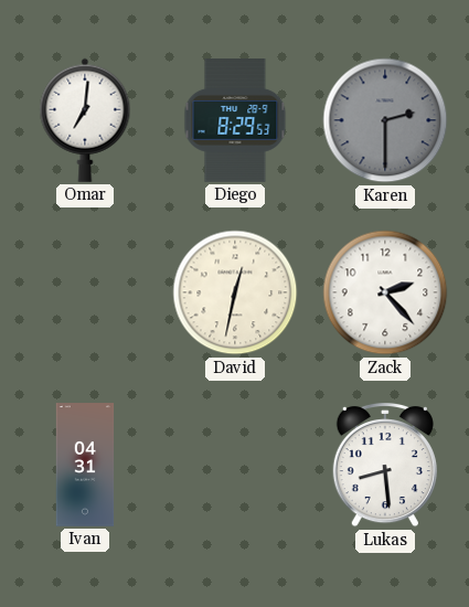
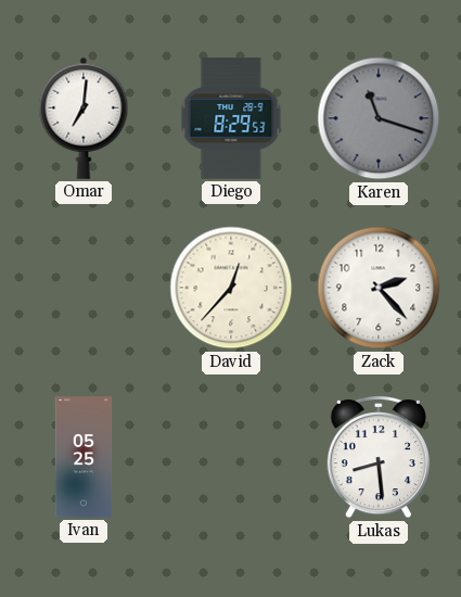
Karen: 2:30 -> 11:18 (379, 118)
David: 12:32 -> 12:37 (231, 288)
Ivan: 04:31 -> 05:25 (84, 457)
